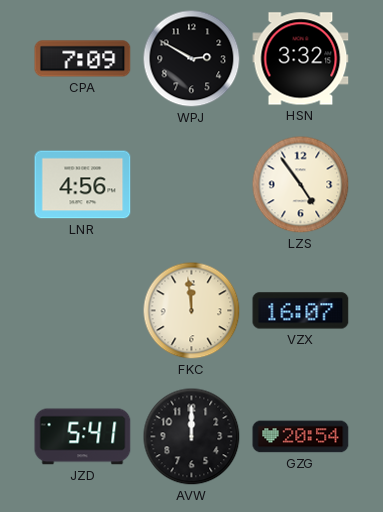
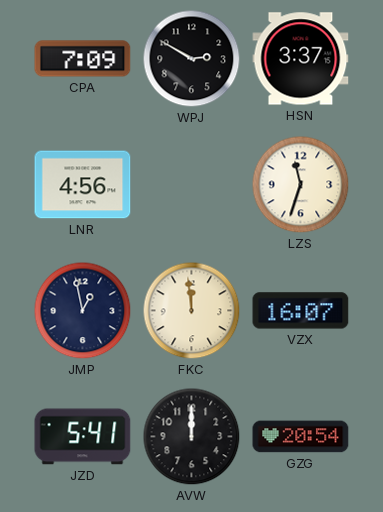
HSN: 3:32 -> 3:37 (301, 59)
LZS: 4:54 -> 11:33 (301, 185)
JMP: none -> 12:58 (83, 311)
